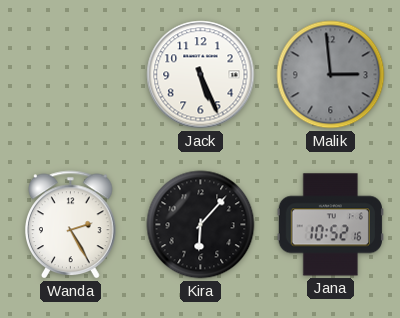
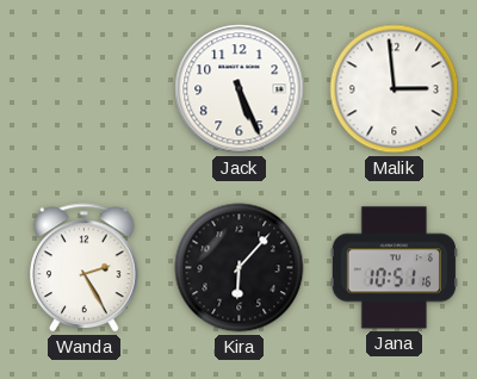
Malik dial: grey -> white (395, 89)
Jana: 10:52 -> 10:51 (394, 268)
